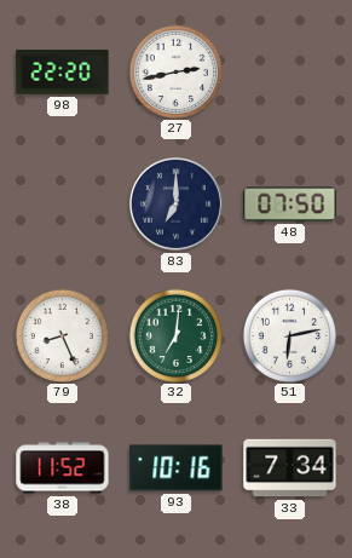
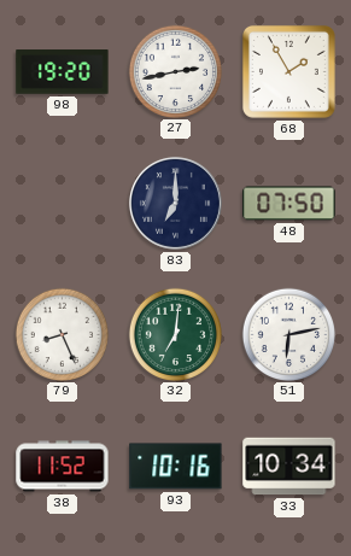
98: 22:20 -> 19:20 (63, 72)
68: none -> 1:55 (288, 71)
33: 7:34 -> 10:34 (289, 467)
